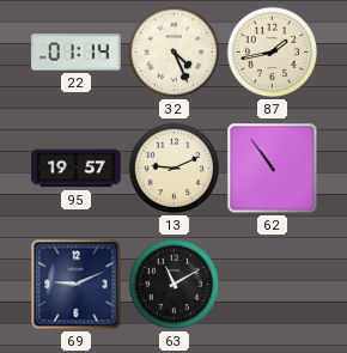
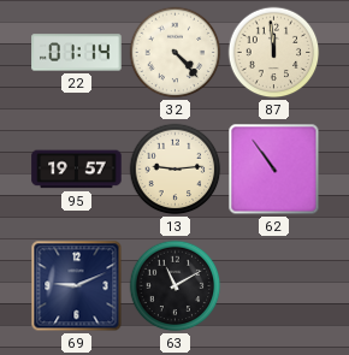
32: 4:26 -> 4:23 (176, 53)
87: 1:43 -> 11:59 (274, 53)
13: 9:11 -> 9:14 (176, 170)
